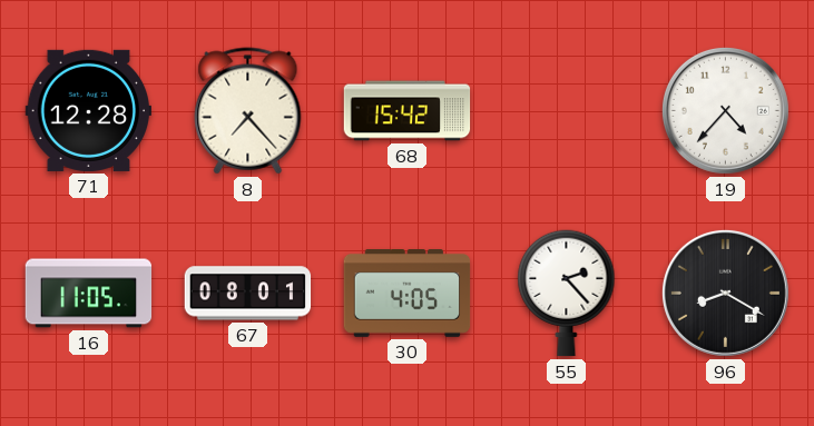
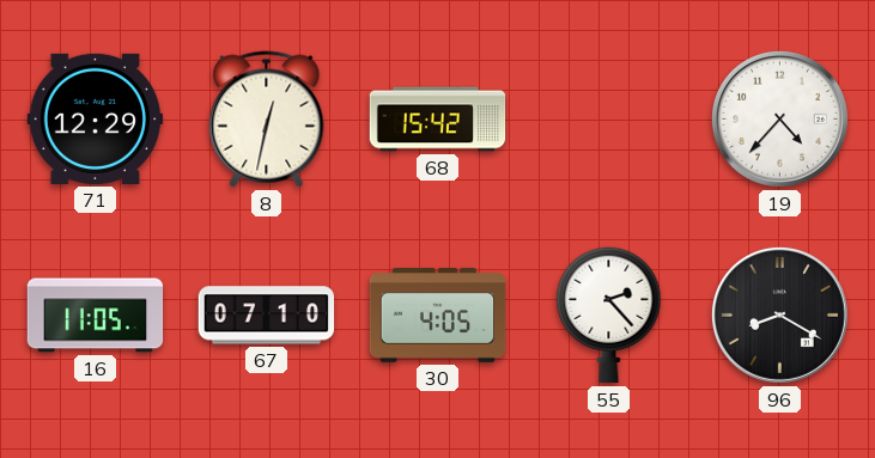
71: 12:28 -> 12:29 (95, 118)
8: 7:23 -> 12:32 (267, 120)
67: 08:01 -> 07:10 (267, 316)
